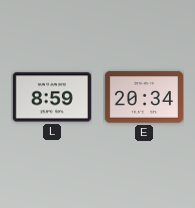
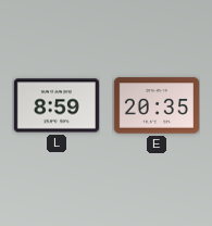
E: 20:34 -> 20:35 (155, 105)
